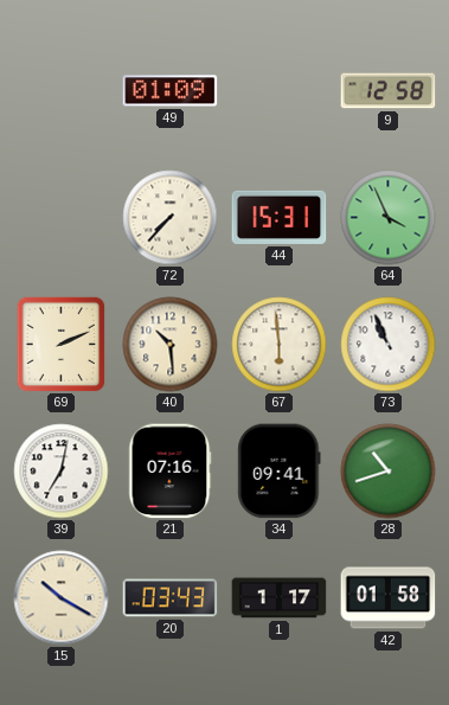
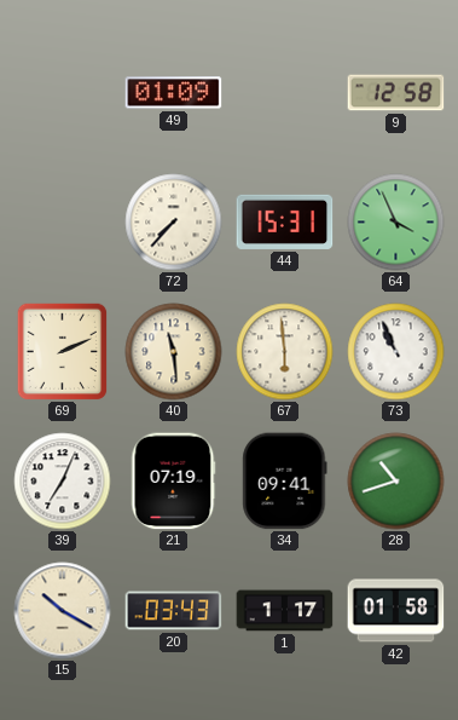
40: 10:29 -> 11:29 (174, 352)
39: 7:02 -> 7:04 (63, 482)
21: 07:16 -> 07:19 (174, 482)
